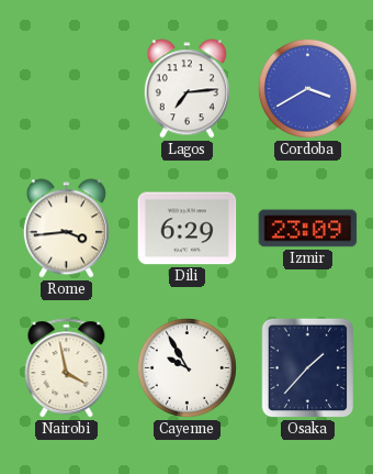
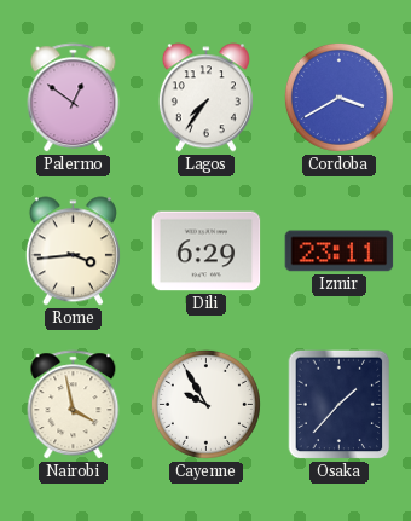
Palermo: none -> 12:51 (74, 98)
Lagos: 7:14 -> 7:36 (205, 98)
Izmir: 23:09 -> 23:11 (340, 251)
